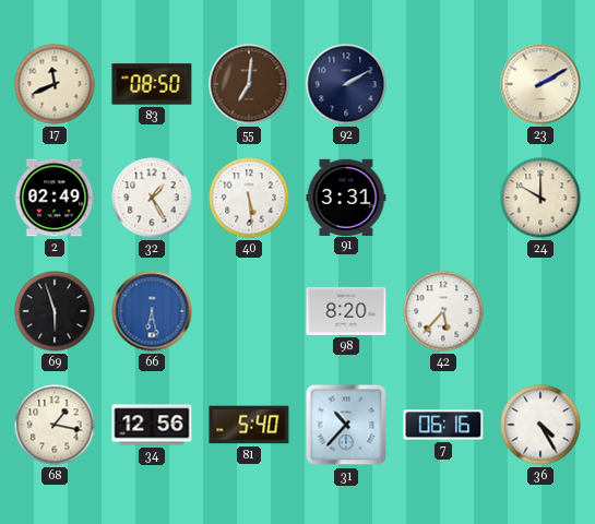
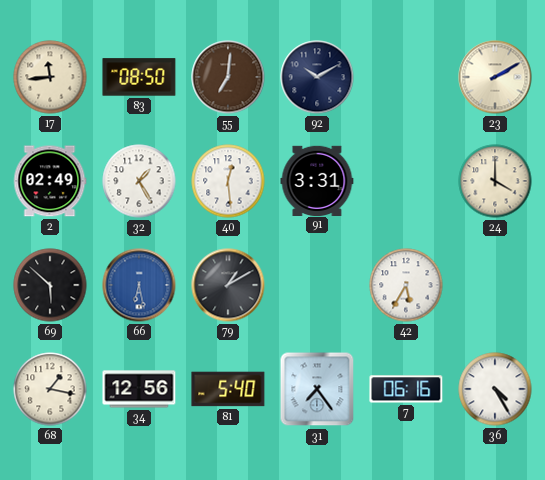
17: 11:41 -> 11:44 (50, 77)
92: 2:10 -> 10:10 (317, 77)
40: 5:29 -> 12:29 (228, 181)
24: 10:00 -> 4:00 (495, 181)
69: 5:57 -> 5:52 (50, 285)
79: none -> 1:10 (228, 285)
98: 8:20 -> none (346, 311)
42: 5:37 -> 5:35 (406, 285)
31: 10:37 -> 7:24 (317, 389)
